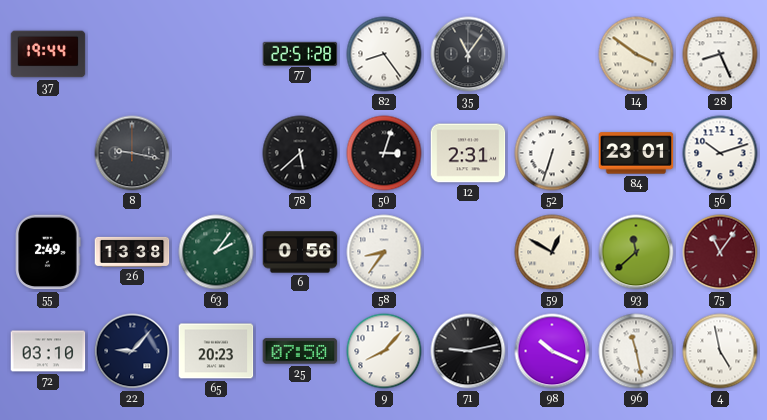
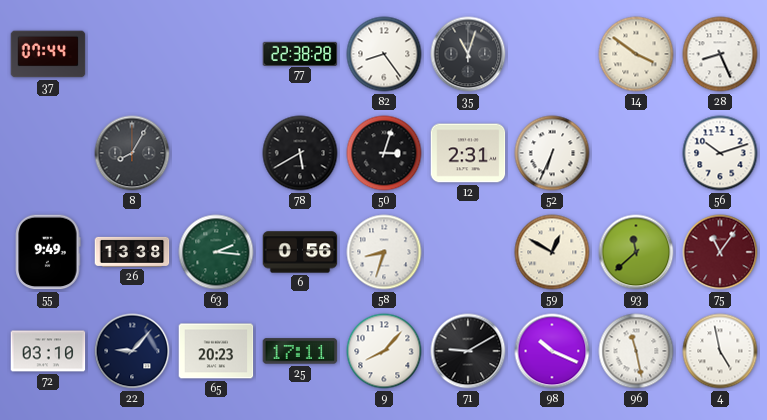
37: 19:44 -> 07:44 (48, 54)
77: 22:51 -> 22:38 (300, 53)
35: 11:06 -> 11:03 (468, 54)
8: 9:17 -> 8:05 (132, 153)
78: 5:38 -> 5:40 (300, 153)
52: 6:33 -> 6:34 (552, 153)
84: 23:01 -> none (636, 153)
55: 2:49 -> 9:49 (48, 252)
63: 2:06 -> 2:16 (216, 252)
58: 8:36 -> 8:33 (384, 252)
25: 07:50 -> 17:11 (300, 351)
71: 9:13 -> 9:10 (468, 351)
